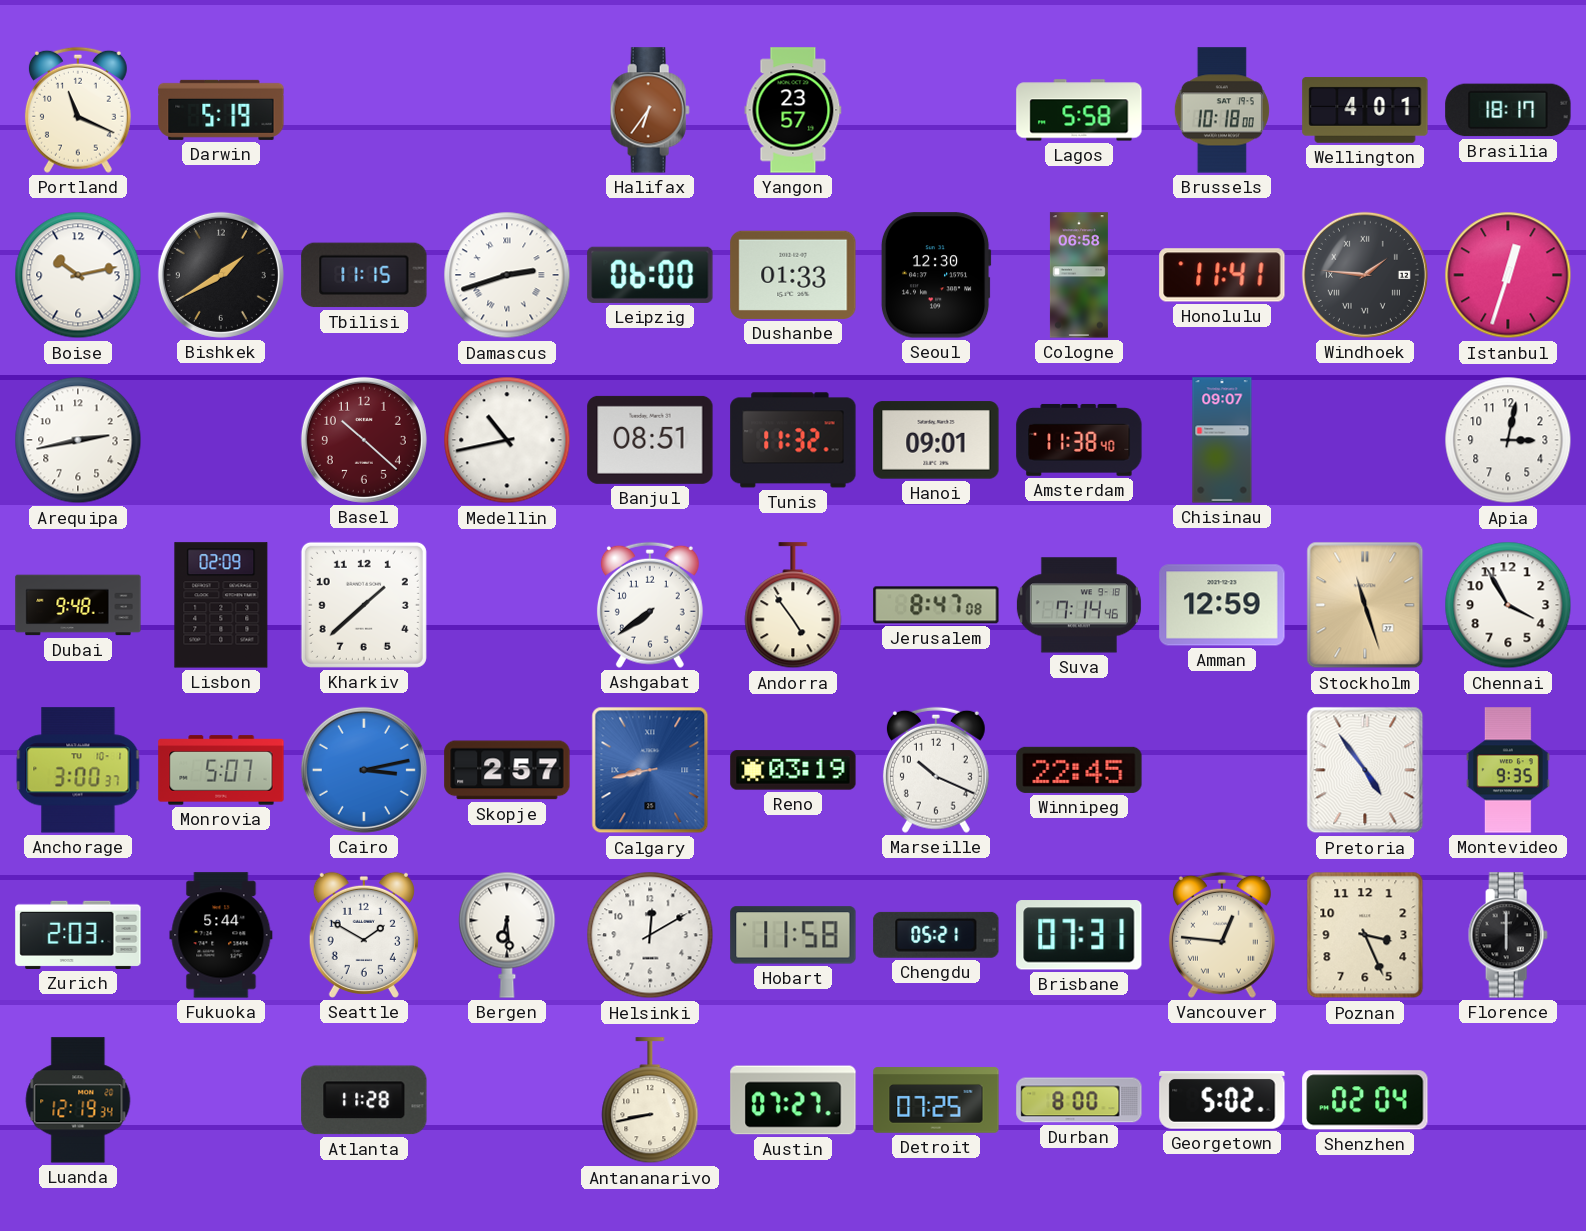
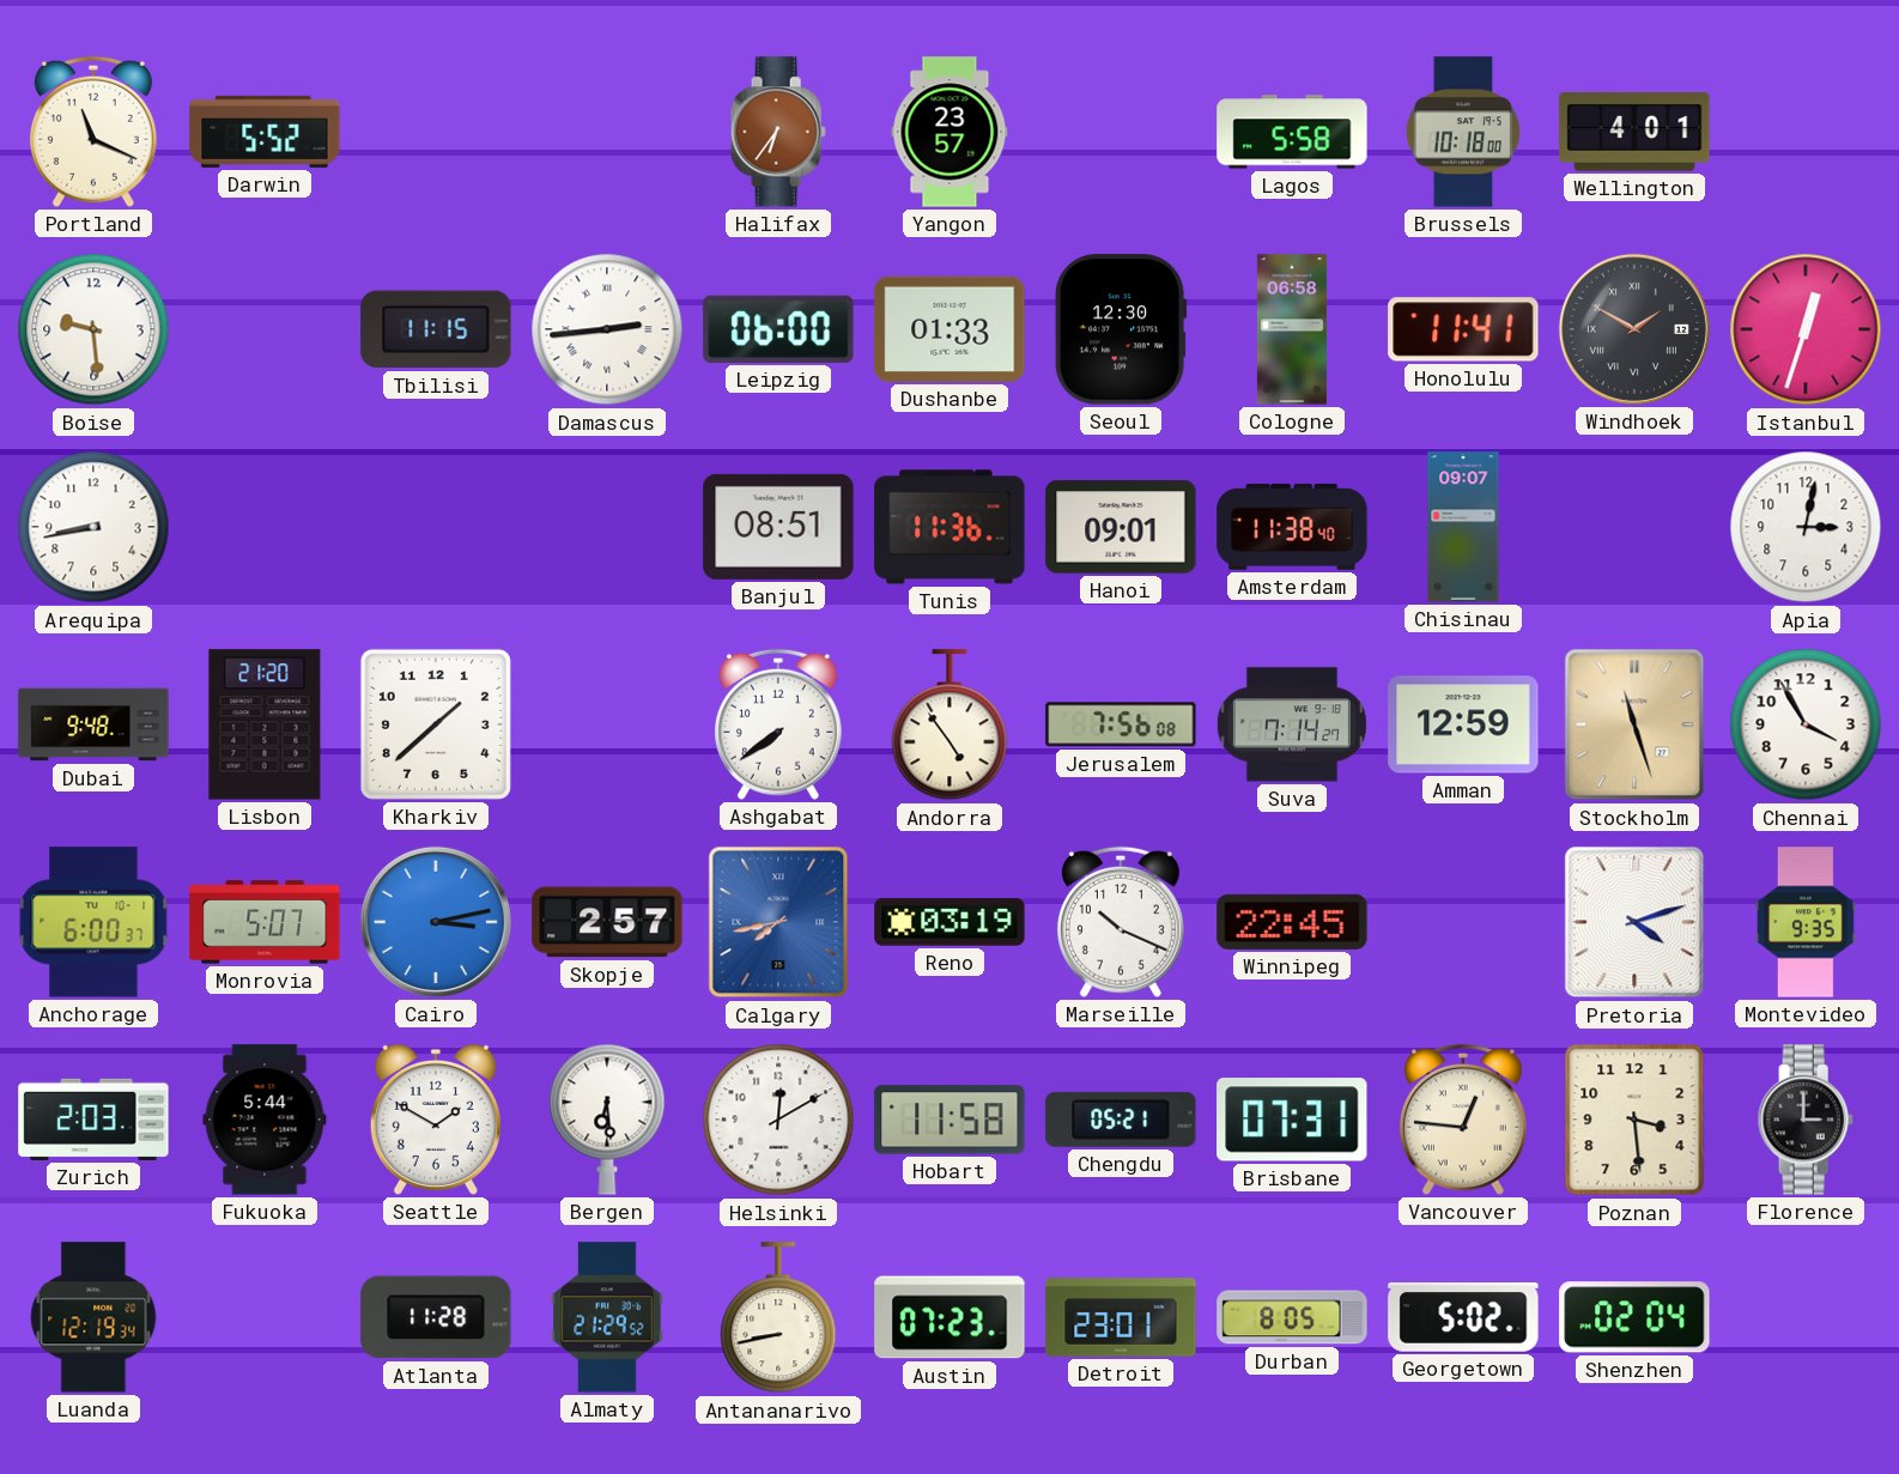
Darwin: 5:19 -> 5:52 (265, 132)
Brasilia: 18:17 -> none (1508, 110)
Boise: 10:13 -> 9:29 (93, 329)
Bishkek: 1:40 -> none (221, 275)
Damascus: 2:42 -> 2:44 (607, 329)
Windhoek: 1:46 -> 1:50 (1634, 329)
Arequipa: 2:43 -> 8:43 (93, 527)
Basel: 10:22 -> none (364, 440)
Medellin: 10:43 -> none (507, 440)
Tunis: 11:32 -> 11:36 (949, 527)
Lisbon: 02:09 -> 21:20 (265, 724)
Jerusalem: 8:47 -> 7:56 (1121, 724)
Suva: 7:14:46 -> 7:14:27 (1292, 724)
Anchorage: 3:00 -> 6:00 (93, 922)
Calgary: 8:43 -> 7:43 (778, 922)
Pretoria: 4:54 -> 4:12 (1634, 922)
Poznan: 3:26 -> 3:29 (1634, 1120)
Florence: 6:00 -> 3:00 (1806, 1120)
Almaty: none -> 21:29 (607, 1317)
Austin: 07:27 -> 07:23 (949, 1317)
Detroit: 07:25 -> 23:01 (1121, 1317)
Durban: 8:00 -> 8:05 (1292, 1317)
